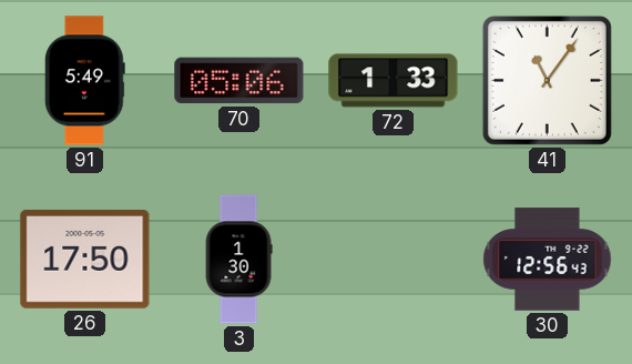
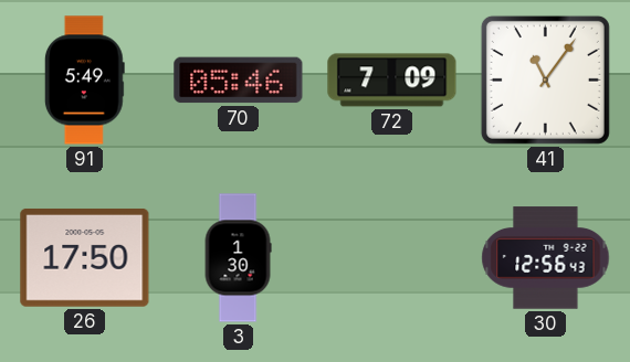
70: 05:06 -> 05:46 (239, 81)
72: 1:33 -> 7:09 (392, 81)
